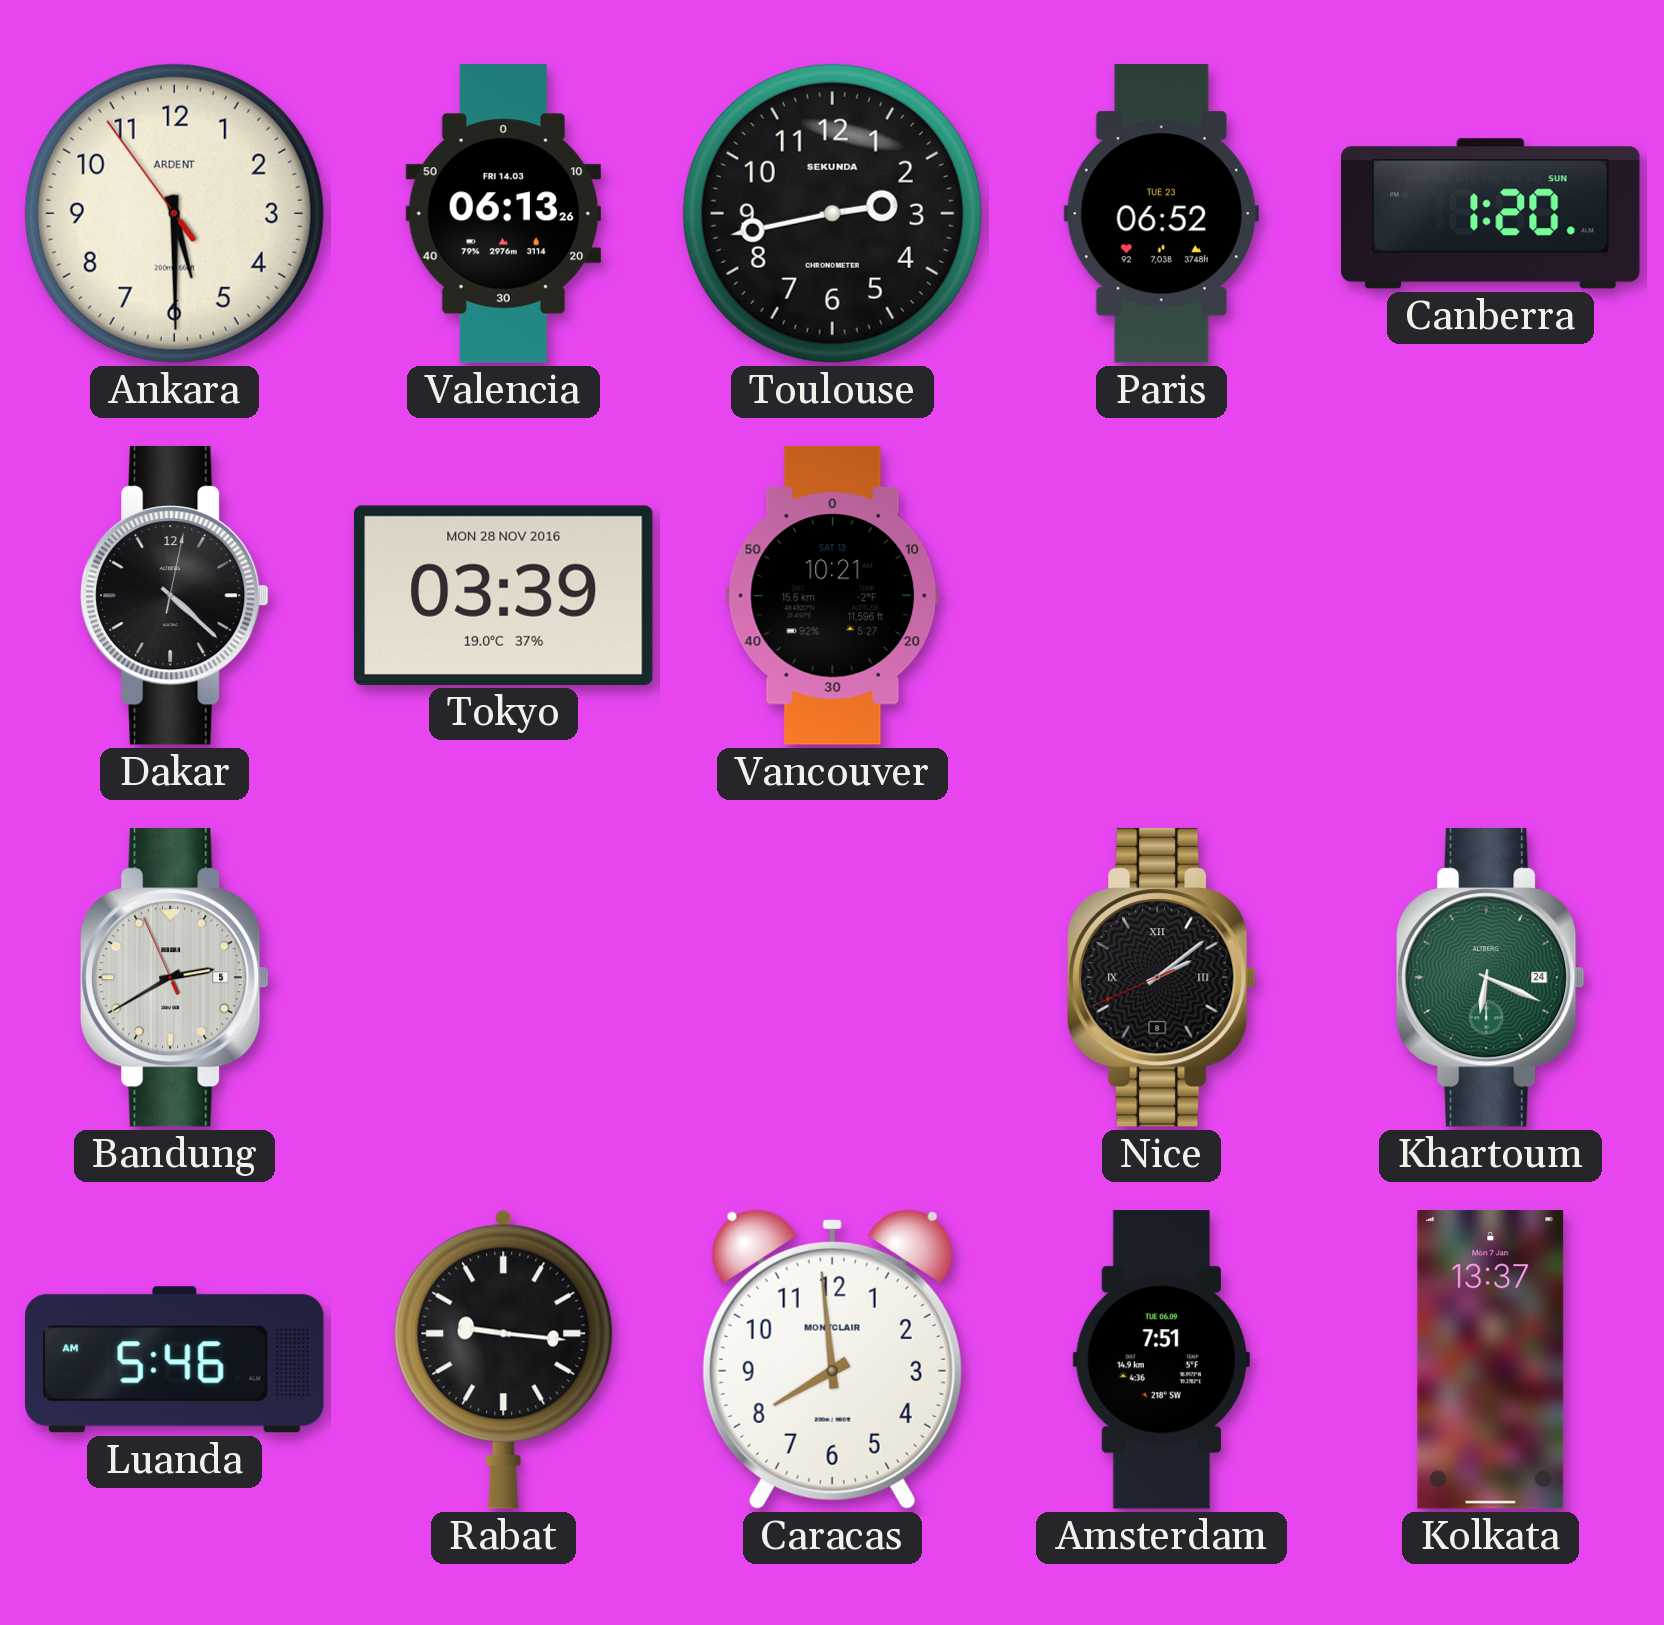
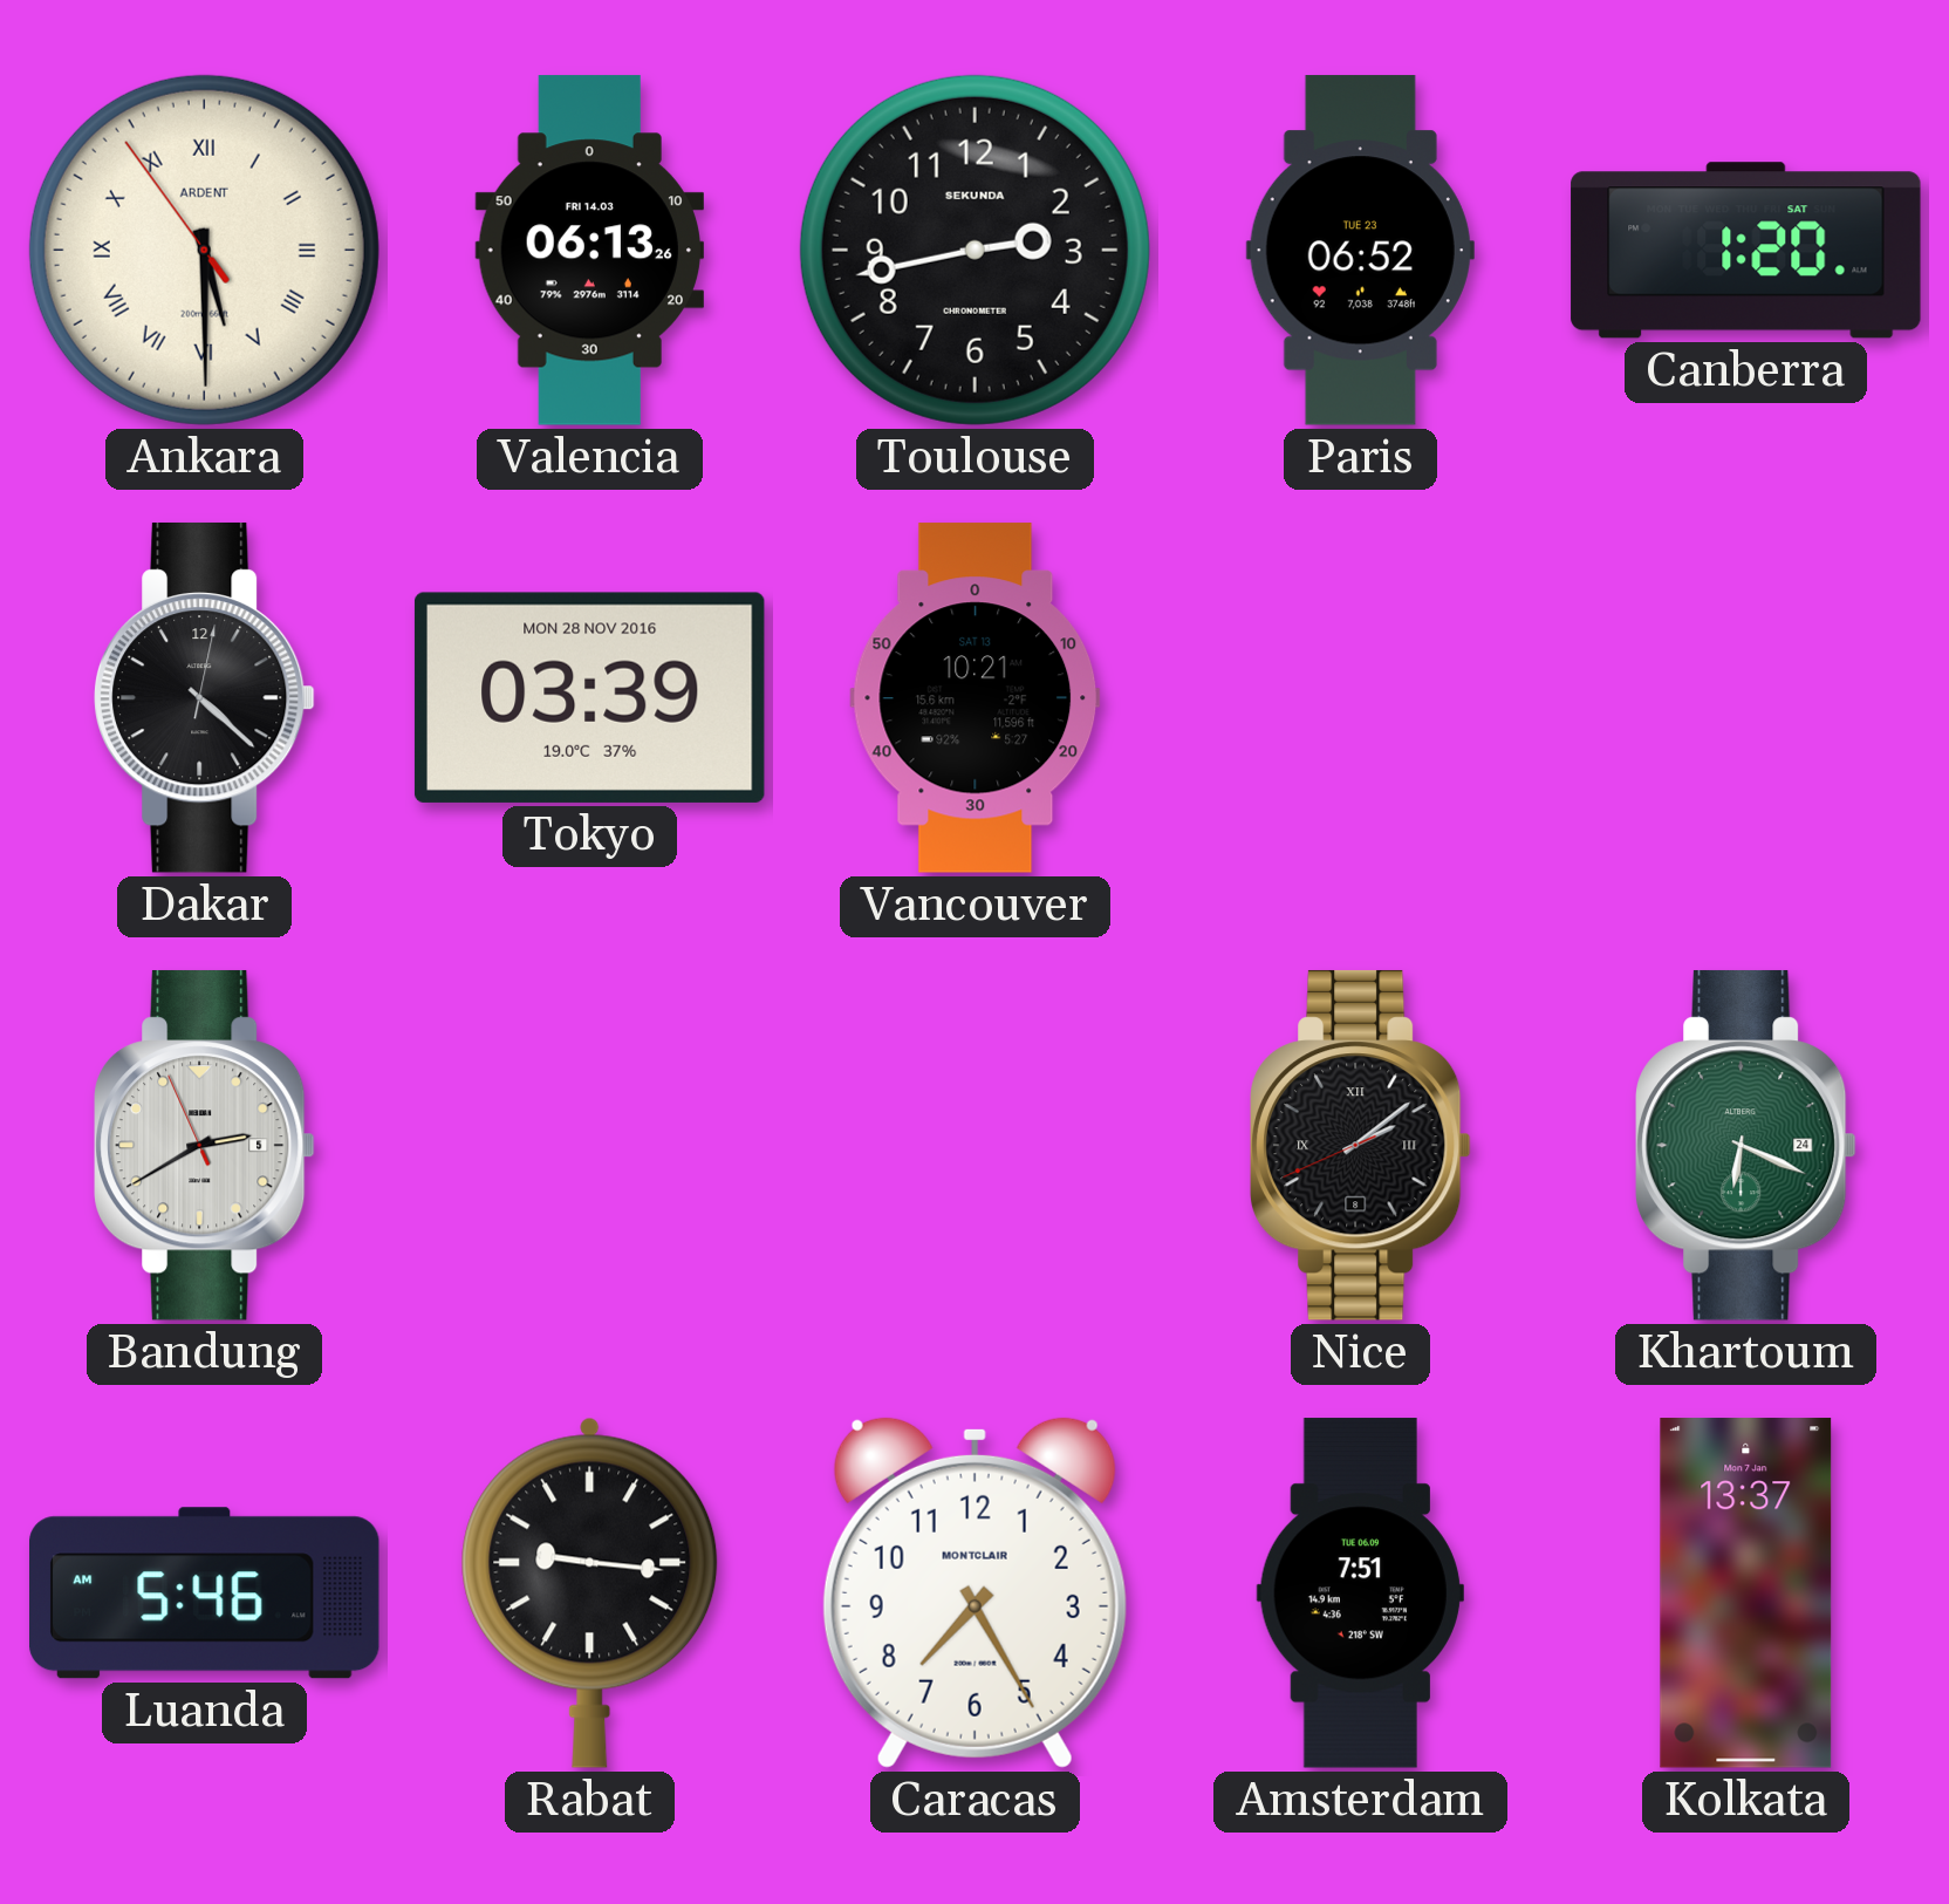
Ankara numerals: Arabic -> Roman (204, 250)
Canberra date: SUN -> SAT (1746, 251)
Caracas: 7:59 -> 7:25 (975, 1592)
